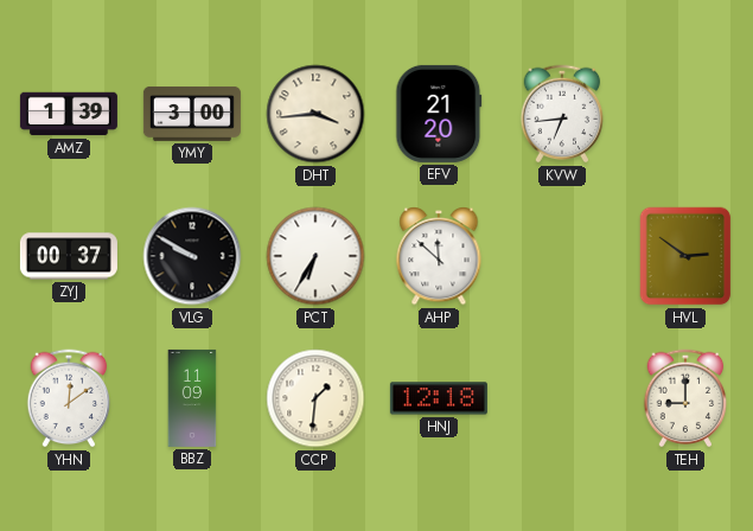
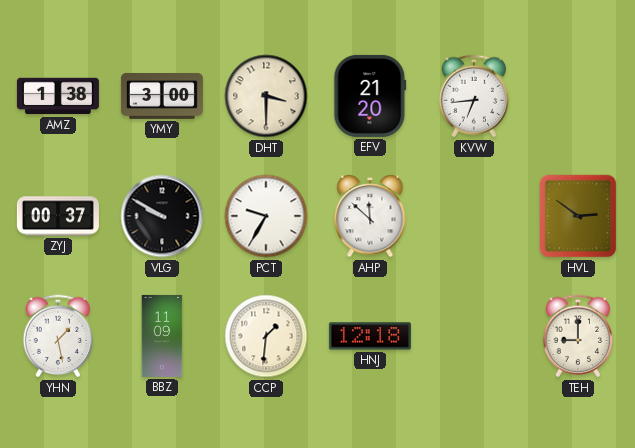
AMZ: 1:39 -> 1:38 (58, 96)
DHT: 3:44 -> 3:30 (266, 96)
PCT: 6:35 -> 9:35 (266, 216)
YHN: 12:09 -> 1:28 (58, 336)
